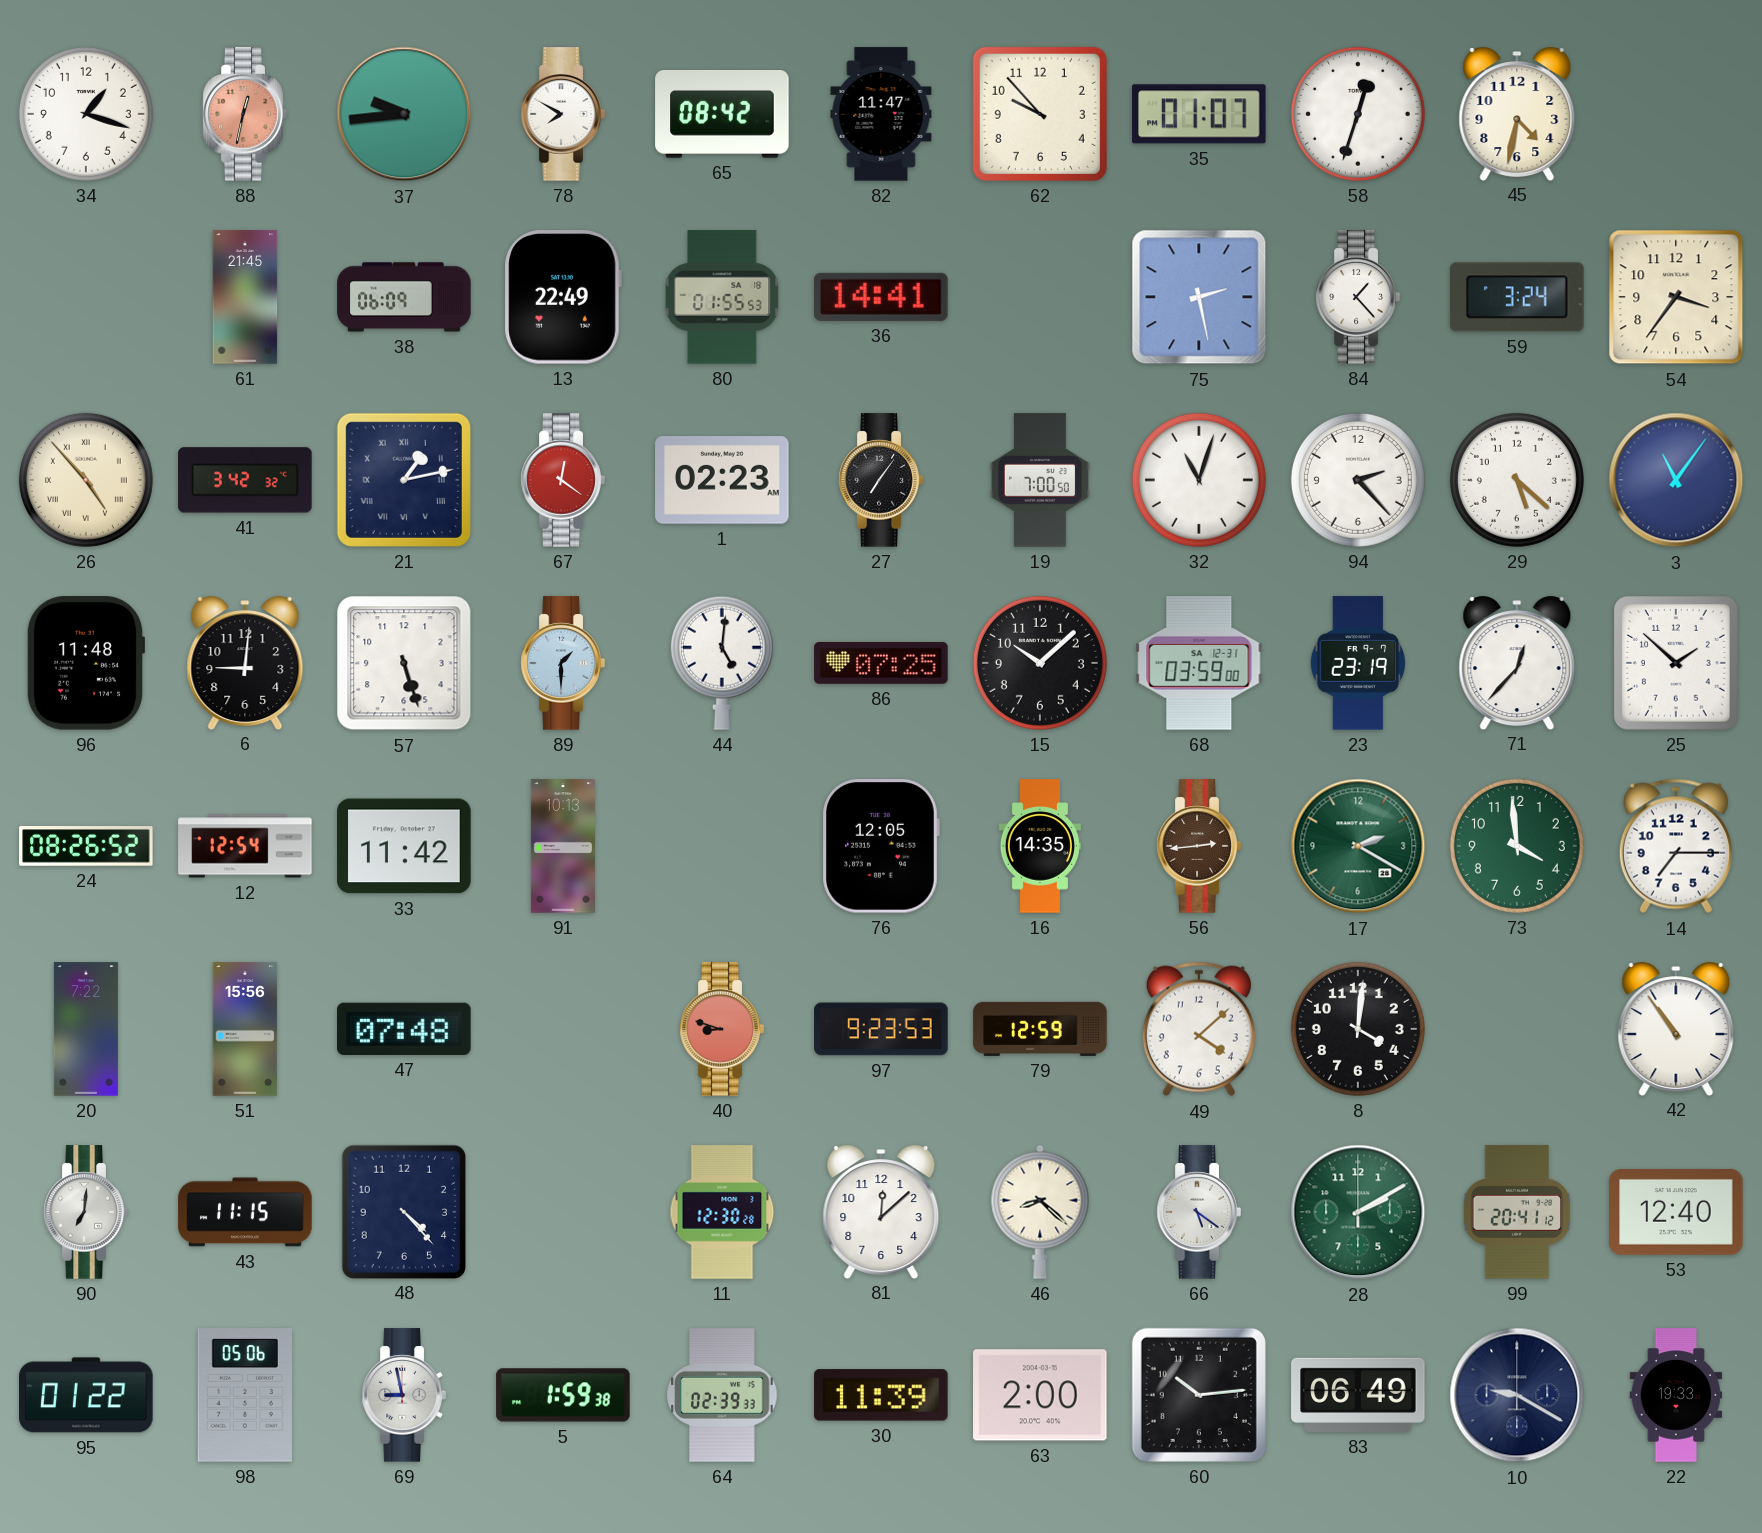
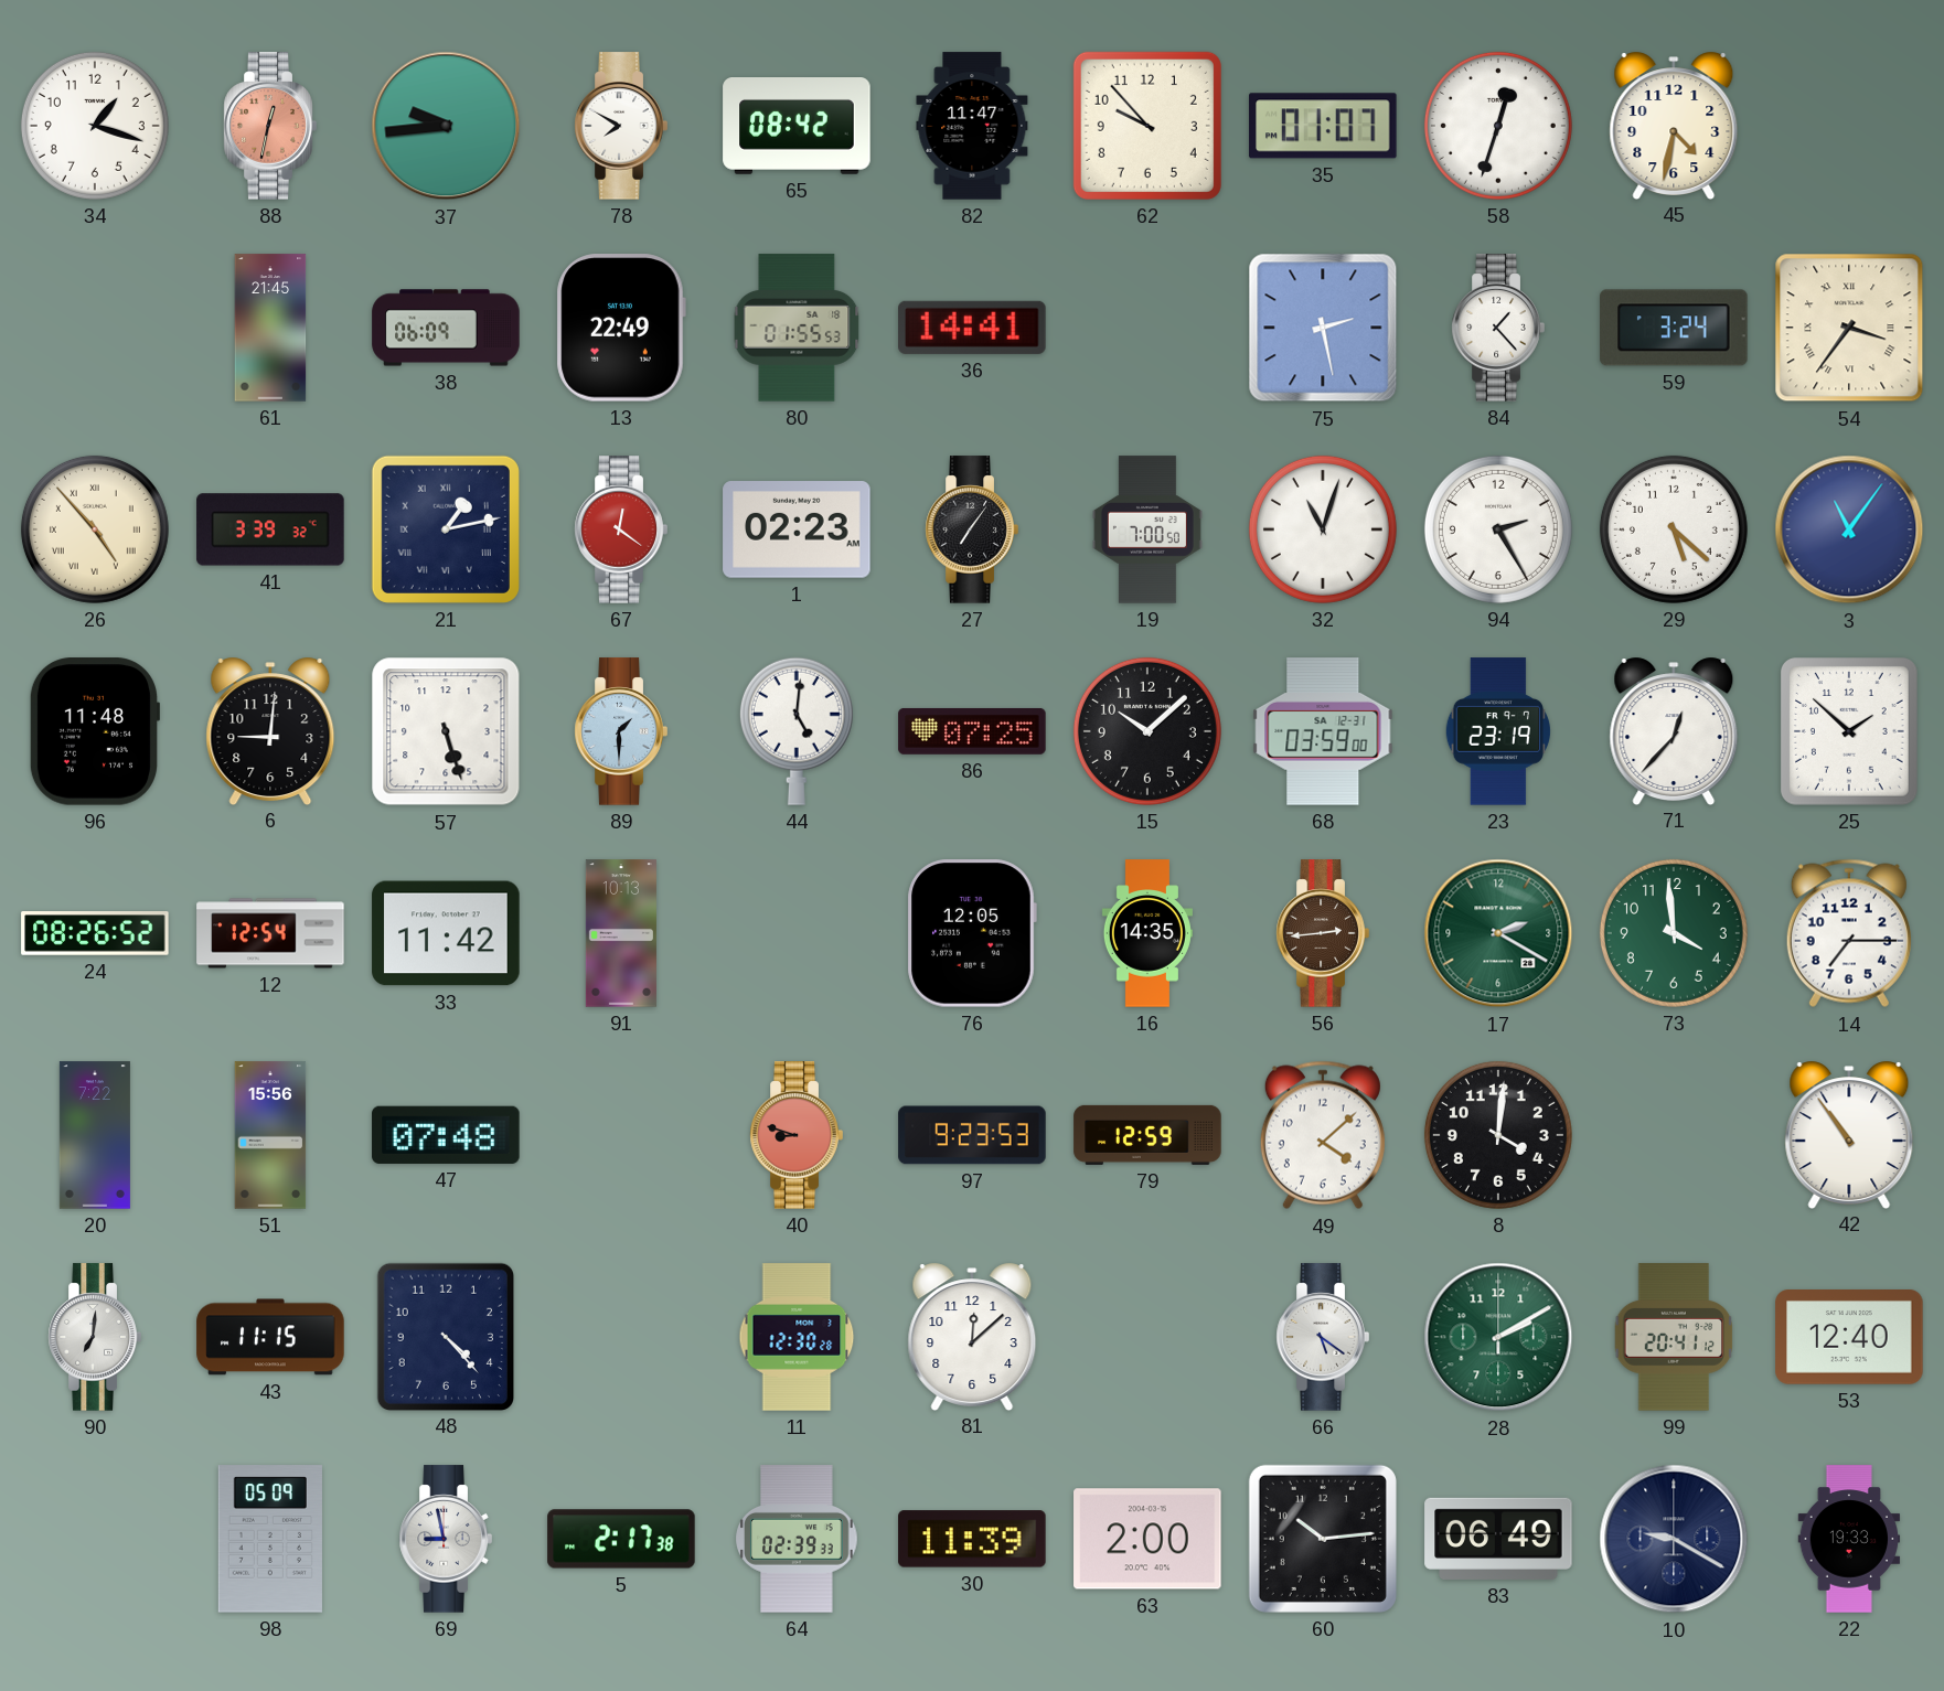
54 numerals: Arabic -> Roman (1849, 328)
41: 3:42 -> 3:39 (270, 529)
94: 2:23 -> 2:25 (1498, 529)
46: 8:22 -> none (1040, 1212)
95: 01:22 -> none (86, 1395)
98: 05:06 -> 05:09 (270, 1539)
5: 1:59 -> 2:17 (621, 1539)
